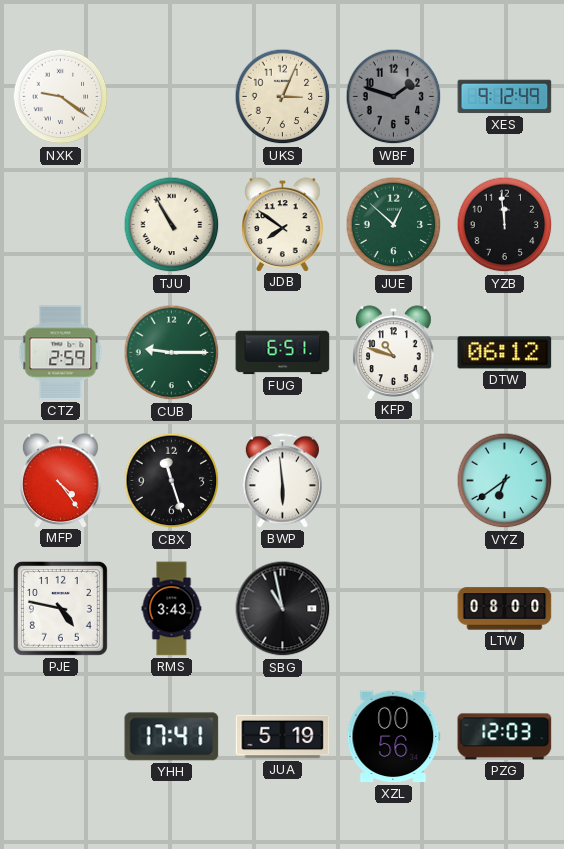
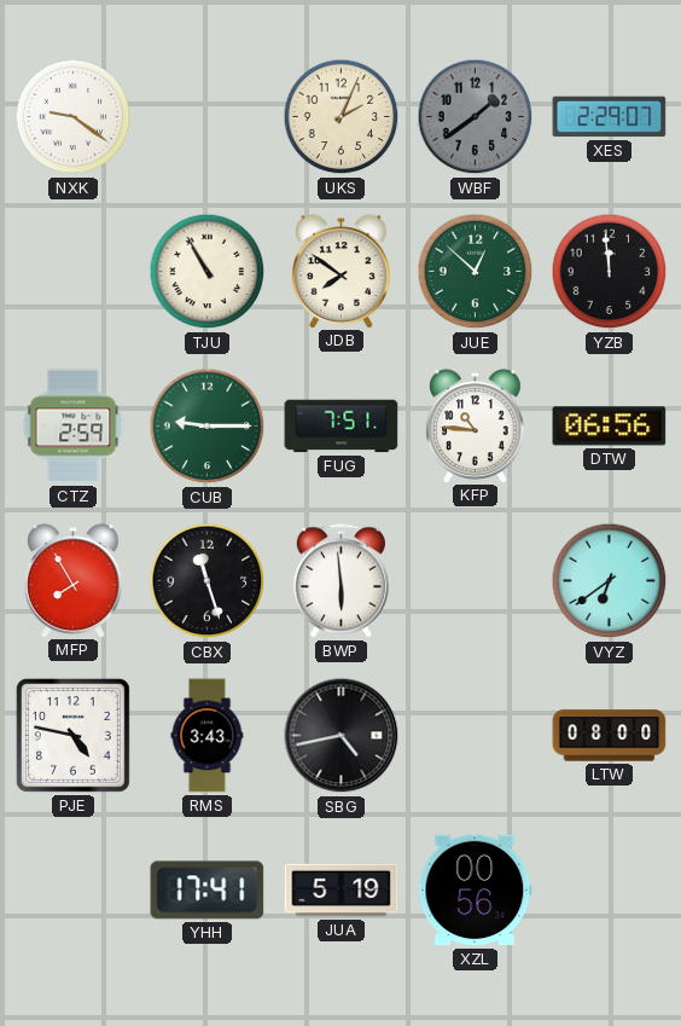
UKS: 3:04 -> 2:04 (342, 117)
WBF: 1:48 -> 1:39 (476, 117)
XES: 9:12 -> 2:29 (610, 117)
FUG: 6:51 -> 7:51 (342, 427)
KFP: 10:48 -> 10:46 (476, 425)
DTW: 06:12 -> 06:56 (610, 427)
MFP: 4:24 -> 7:55 (74, 580)
SBG: 10:58 -> 4:43 (342, 736)
PZG: 12:03 -> none (505, 737)
